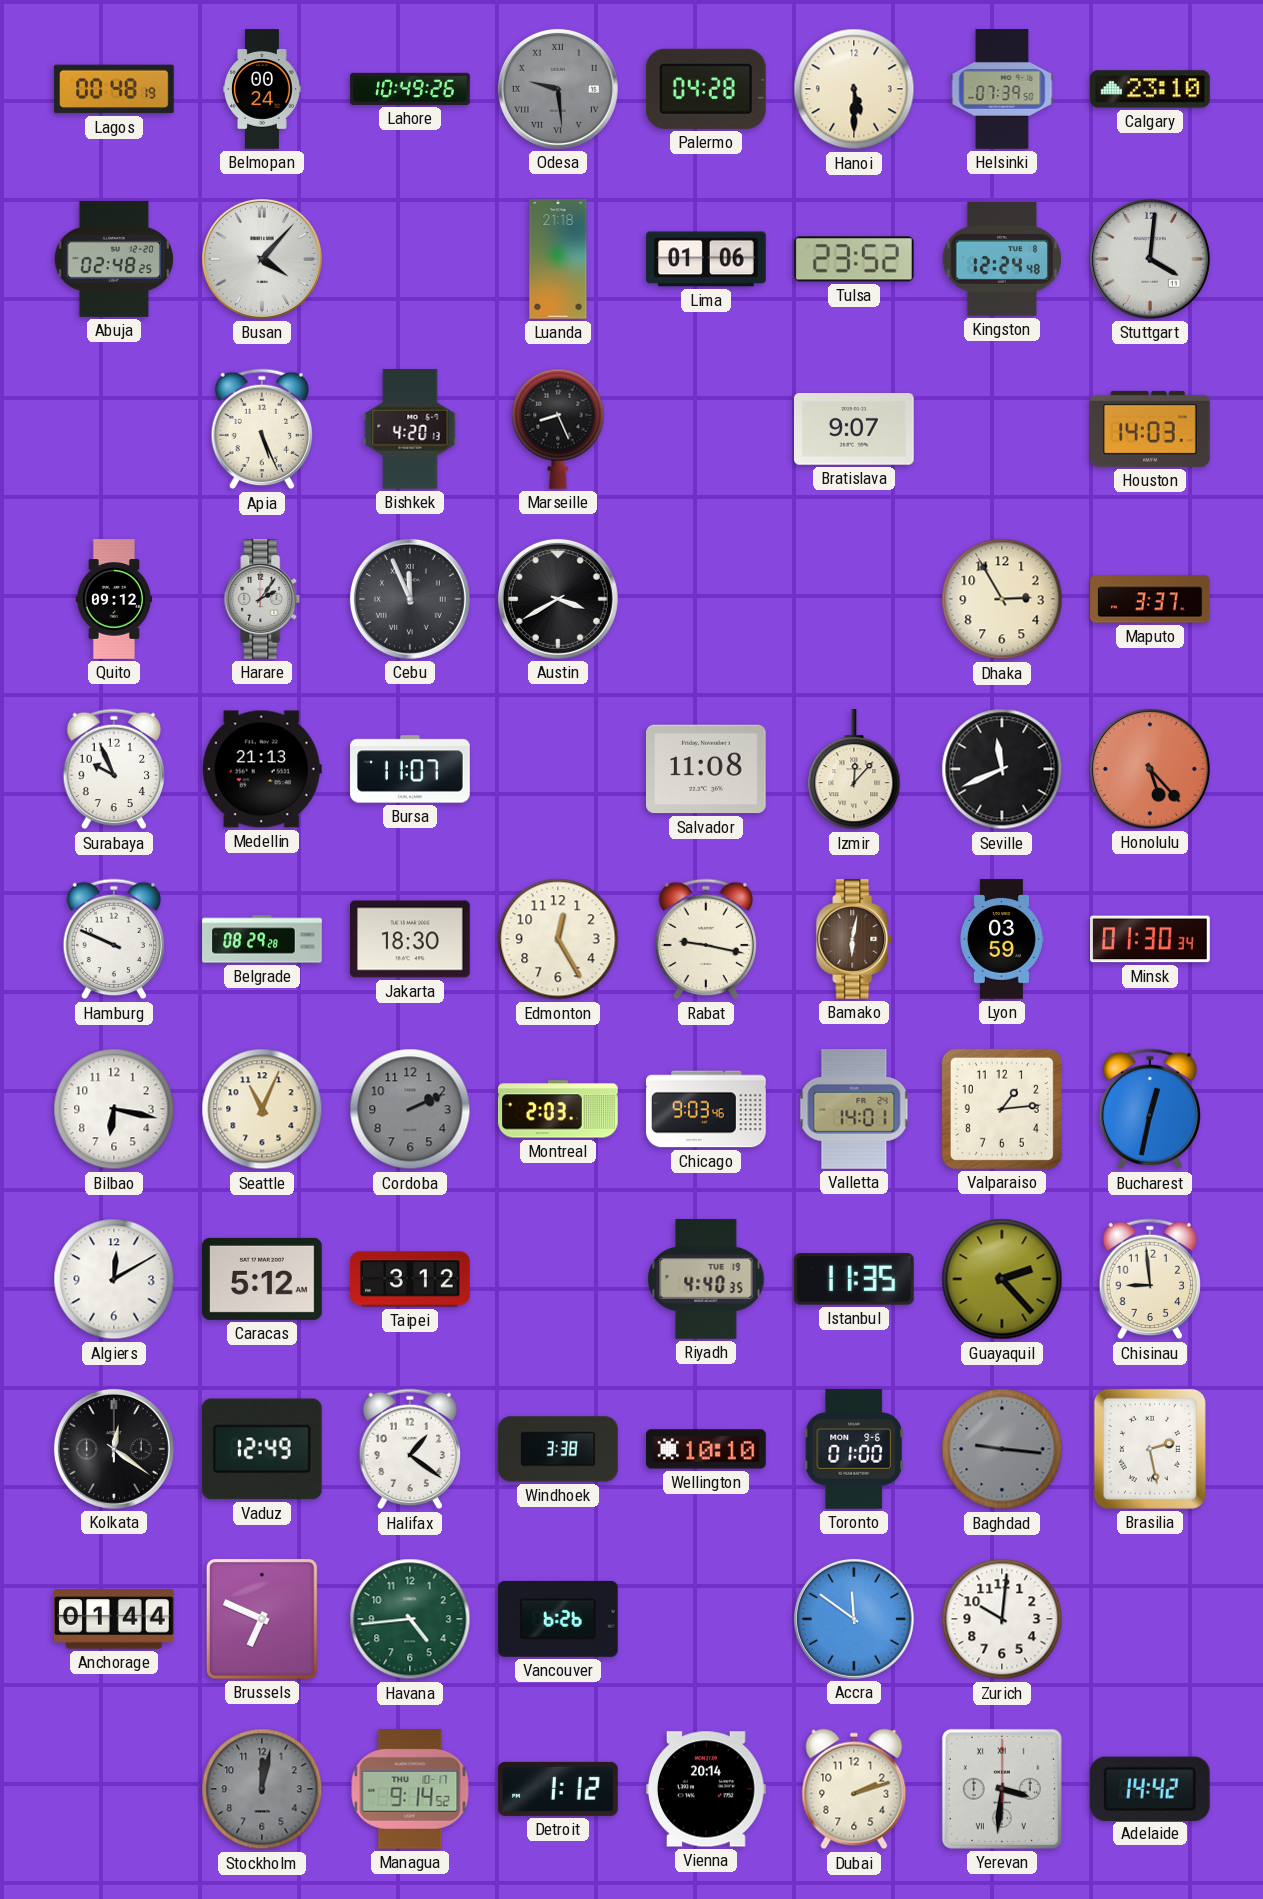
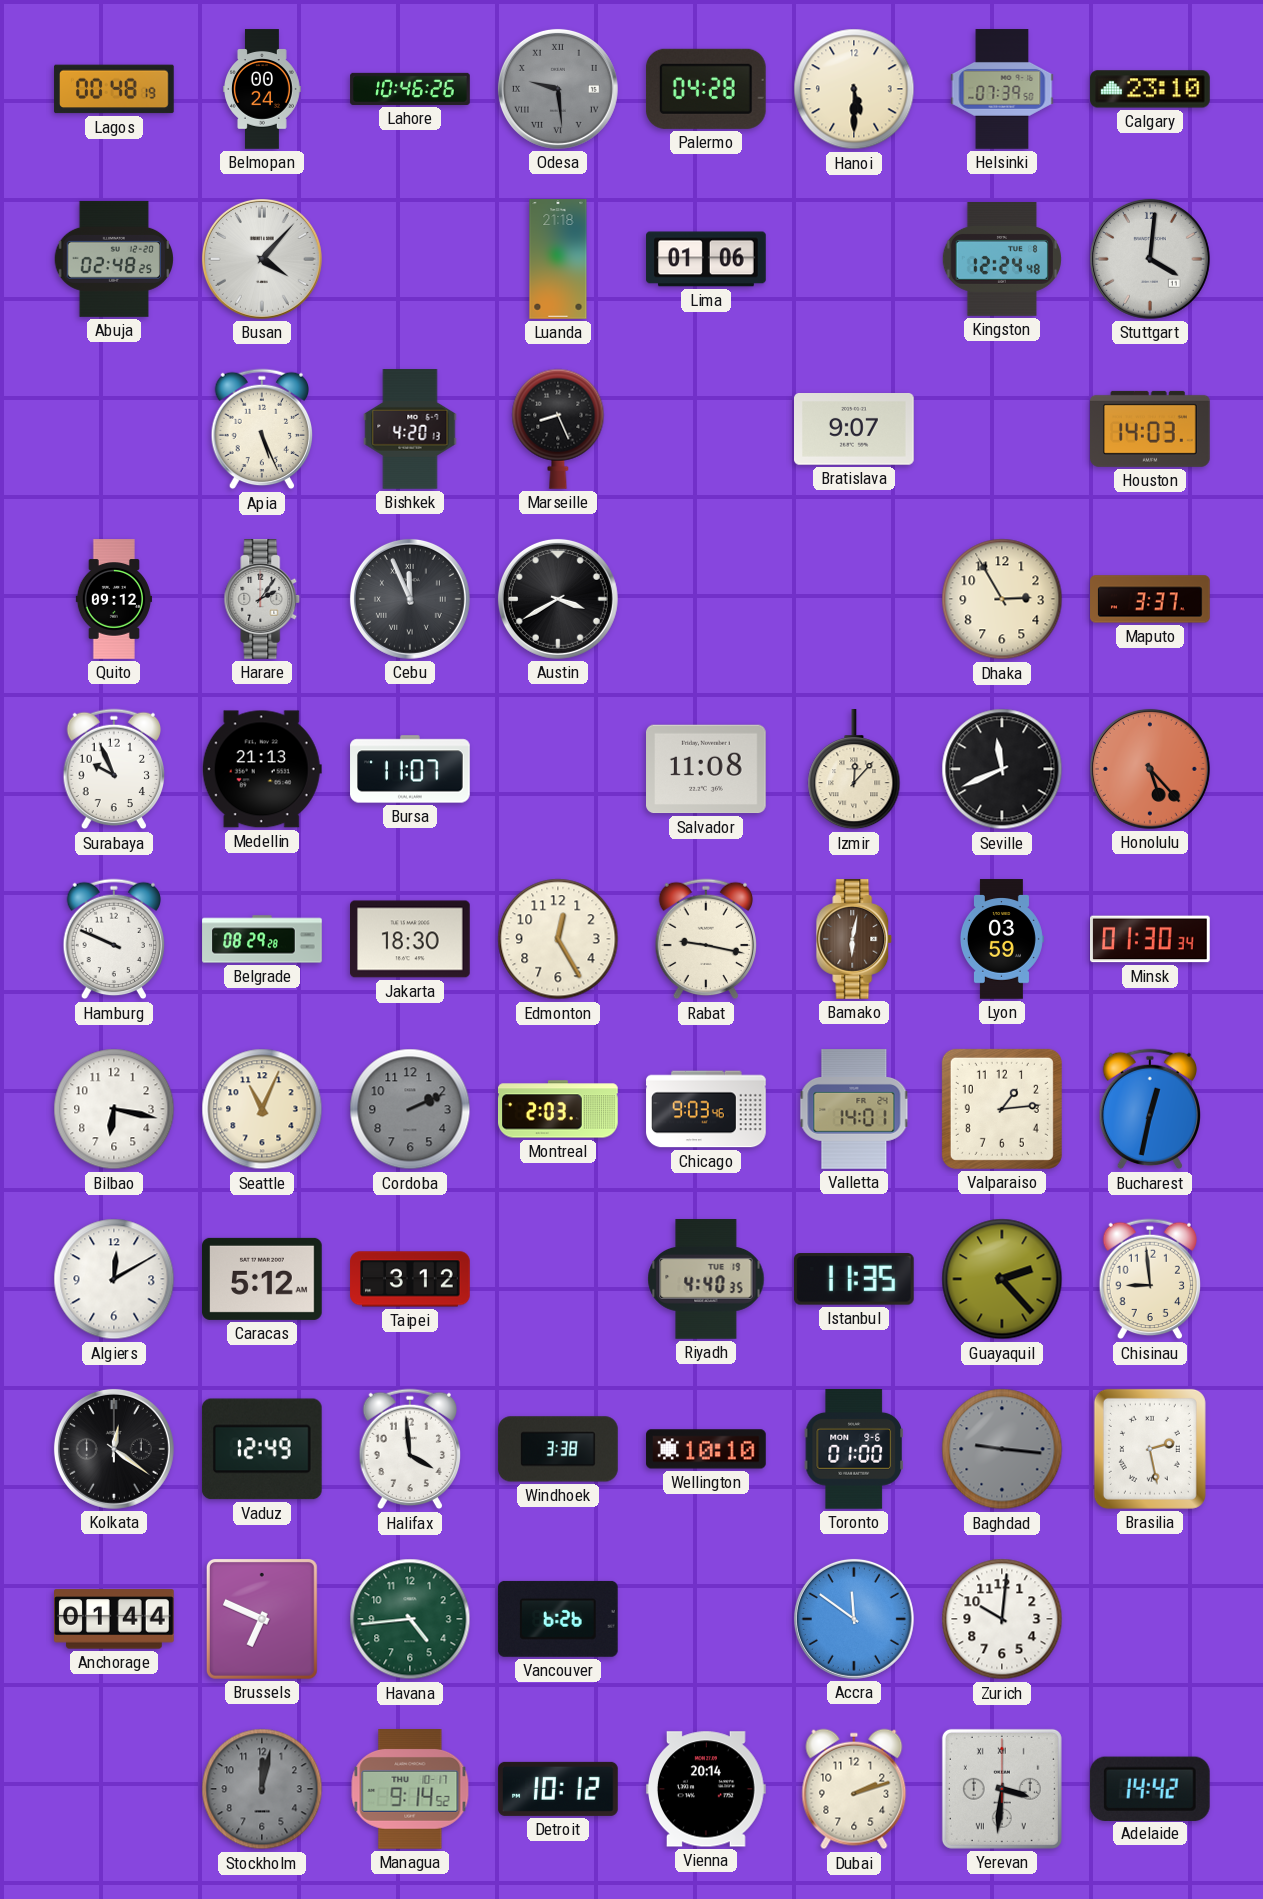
Lahore: 10:49 -> 10:46 (410, 89)
Tulsa: 23:52 -> none (855, 259)
Halifax: 1:21 -> 3:59 (409, 1449)
Detroit: 1:12 -> 10:12 (558, 1789)
